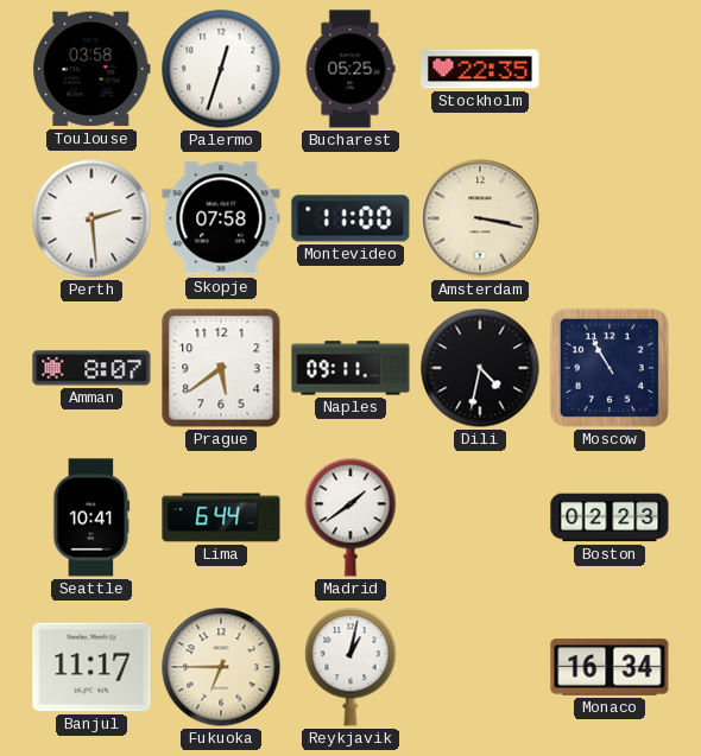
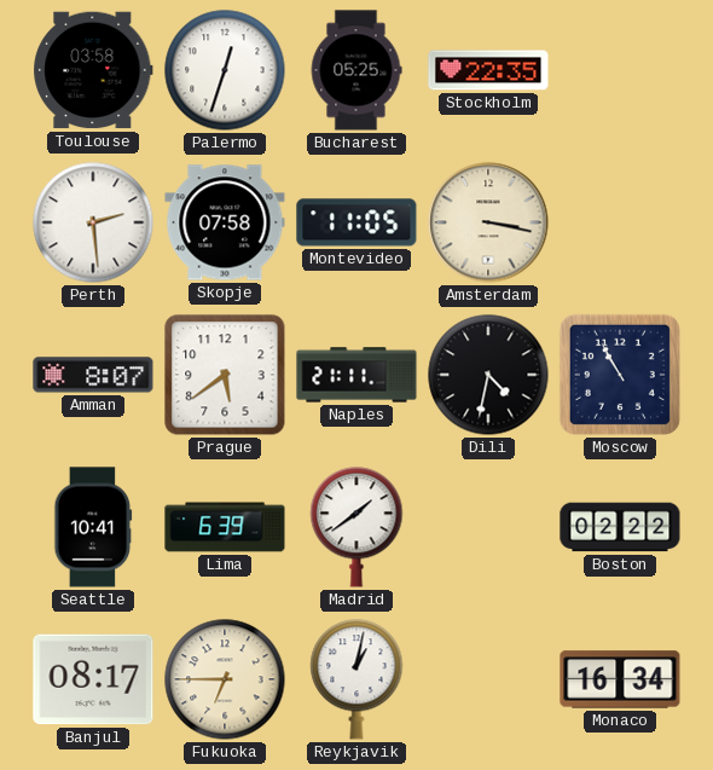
Montevideo: 11:00 -> 11:05 (356, 222)
Naples: 09:11 -> 21:11 (356, 375)
Lima: 6:44 -> 6:39 (225, 527)
Boston: 02:23 -> 02:22 (620, 527)
Banjul: 11:17 -> 08:17 (93, 679)
